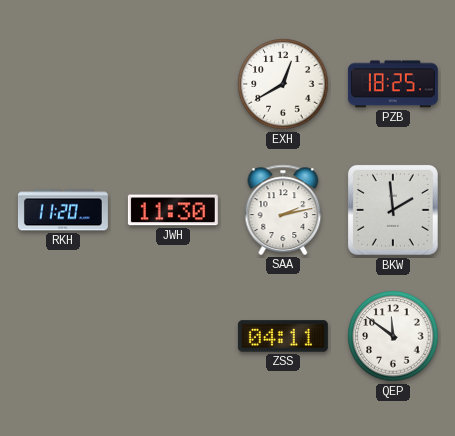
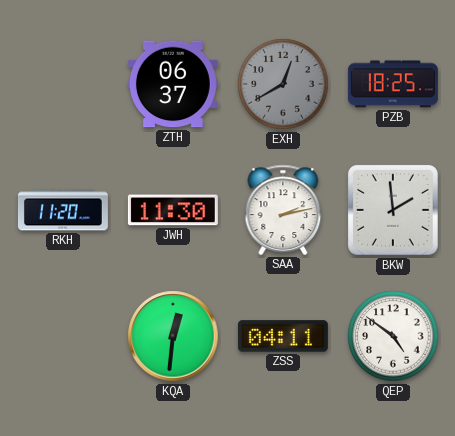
ZTH: none -> 06:37 (173, 84)
EXH dial: white -> grey (283, 84)
KQA: none -> 12:31 (173, 336)
QEP: 11:51 -> 4:51 (393, 336)
